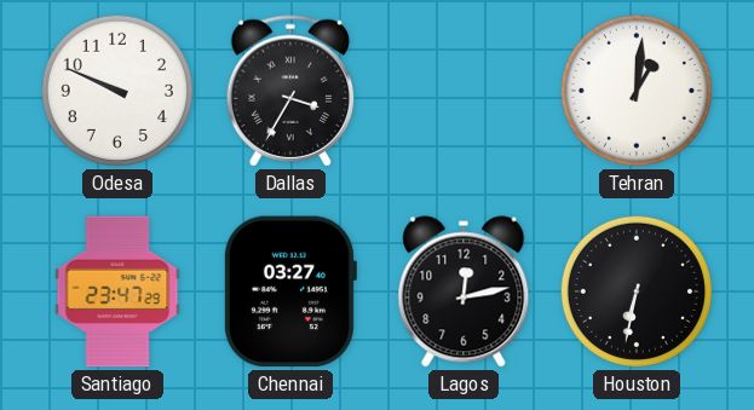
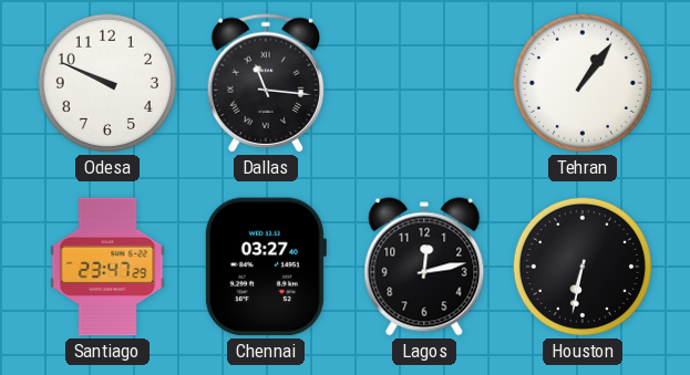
Dallas: 3:35 -> 11:16 (266, 83)
Tehran: 1:01 -> 1:06 (583, 83)
